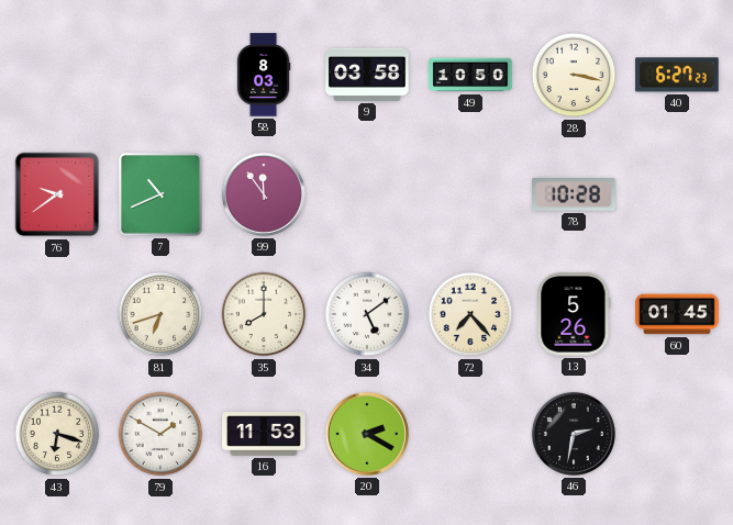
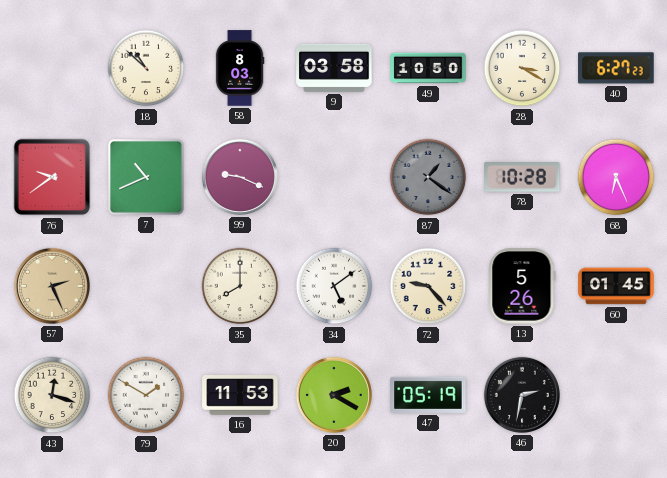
18: none -> 10:52 (146, 68)
28: 3:17 -> 3:20 (522, 68)
99: 11:54 -> 9:19 (240, 177)
87: none -> 1:21 (428, 177)
68: none -> 6:26 (616, 177)
57: none -> 2:26 (52, 286)
81: 6:42 -> none (160, 314)
72: 7:23 -> 9:23 (428, 286)
43: 6:18 -> 12:18 (52, 395)
47: none -> 05:19 (428, 395)
